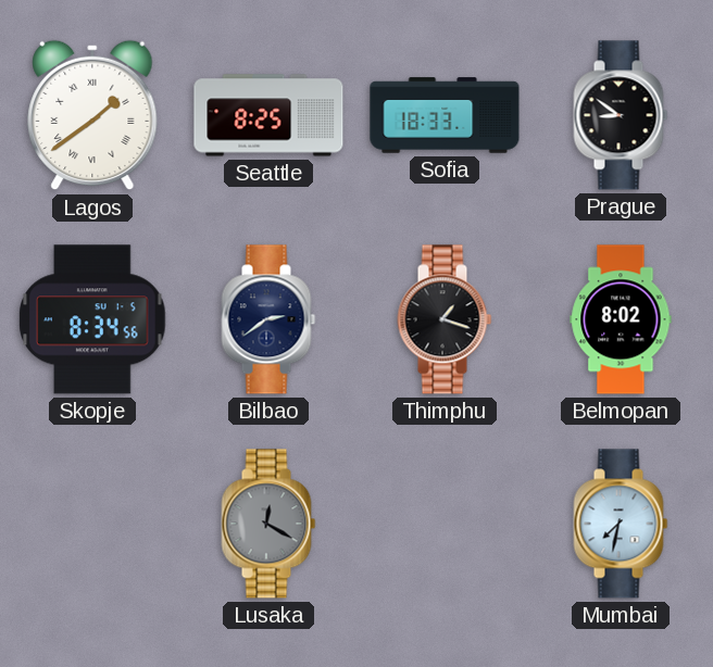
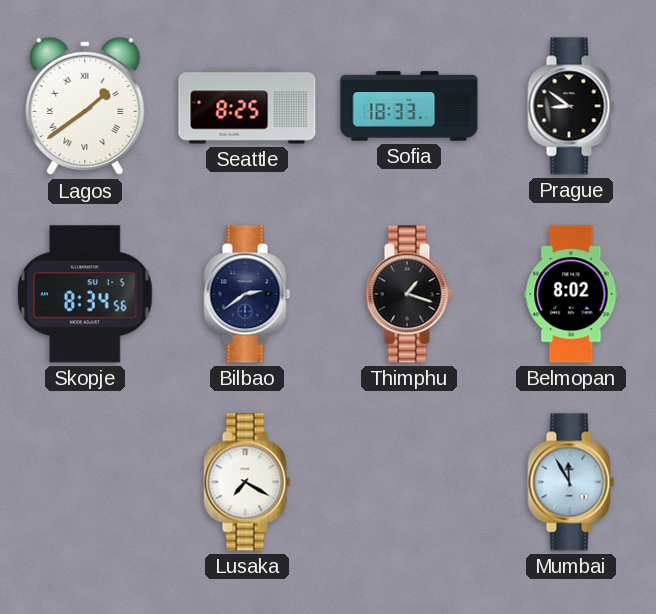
Lusaka: 12:20 -> 7:20 (247, 482)
Lusaka dial: grey -> white (247, 482)
Mumbai: 7:32 -> 11:55 (571, 482)
